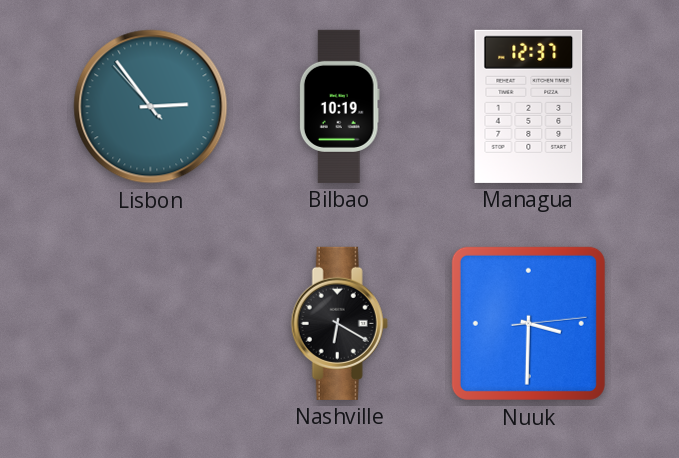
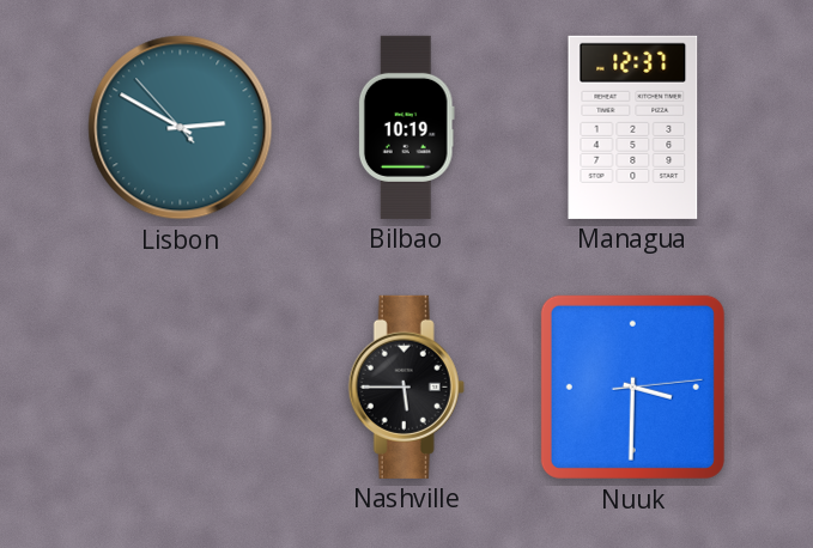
Lisbon: 2:53 -> 2:49 (181, 128)
Nashville: 6:20 -> 5:45 (406, 386)
